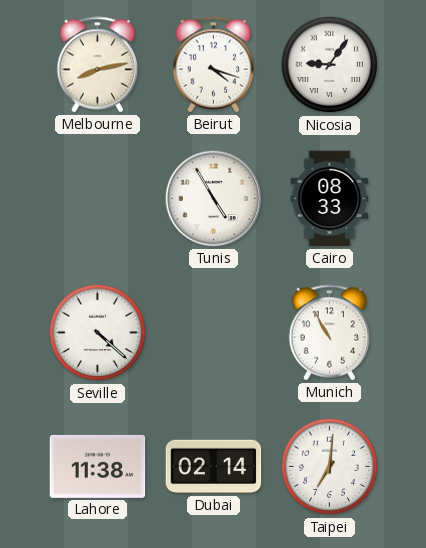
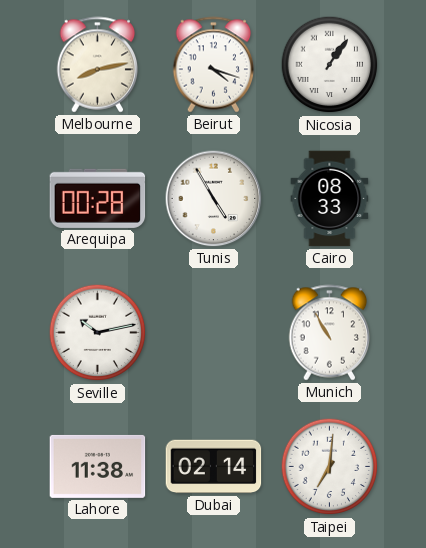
Nicosia: 9:06 -> 1:06 (330, 65)
Arequipa: none -> 00:28 (98, 198)
Seville: 4:22 -> 10:13 (98, 333)
